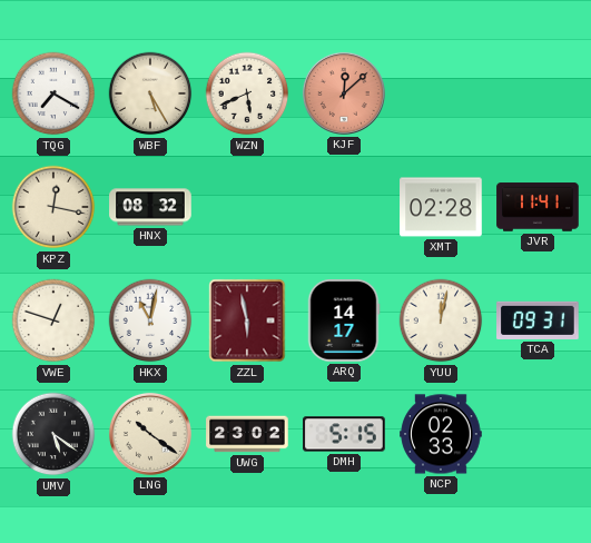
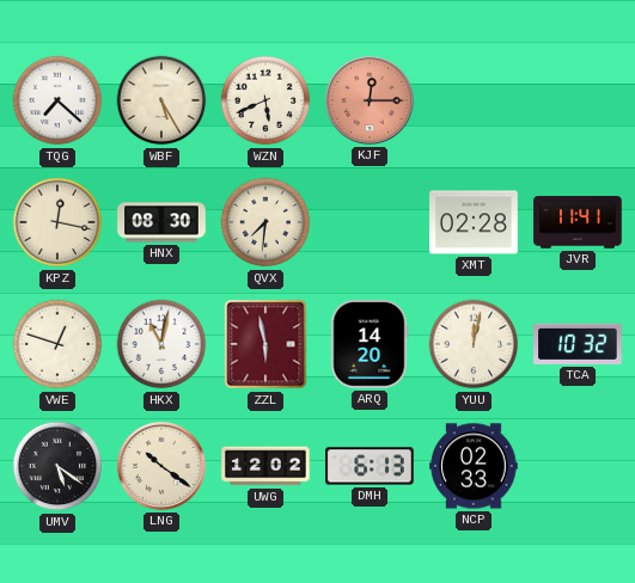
TQG: 7:20 -> 7:22 (57, 100)
KJF: 12:08 -> 12:15 (370, 100)
HNX: 08:32 -> 08:30 (161, 222)
QVX: none -> 7:31 (265, 222)
ARQ: 14:17 -> 14:20 (370, 344)
TCA: 09:31 -> 10:32 (578, 344)
UWG: 23:02 -> 12:02 (265, 466)
DMH: 5:15 -> 6:13 (370, 466)
